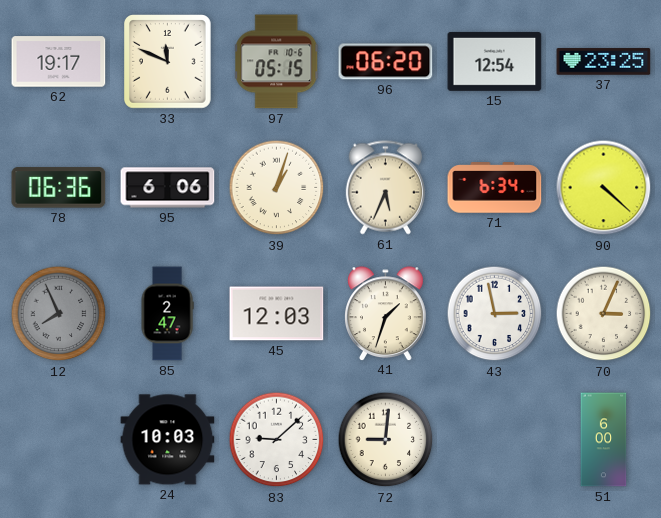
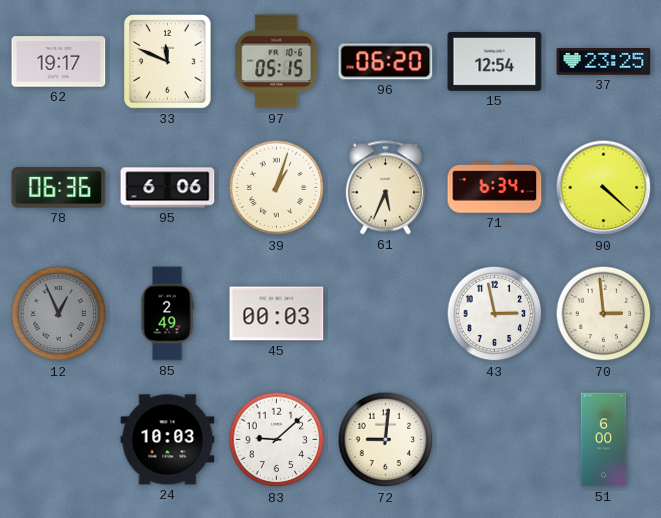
12: 7:56 -> 12:56 (59, 314)
85: 2:47 -> 2:49 (167, 314)
45: 12:03 -> 00:03 (277, 314)
41: 1:33 -> none (386, 313)
70: 3:04 -> 2:59 (604, 314)
